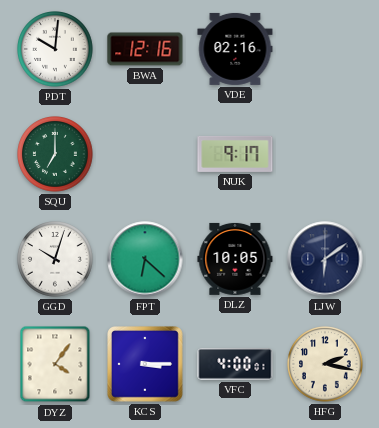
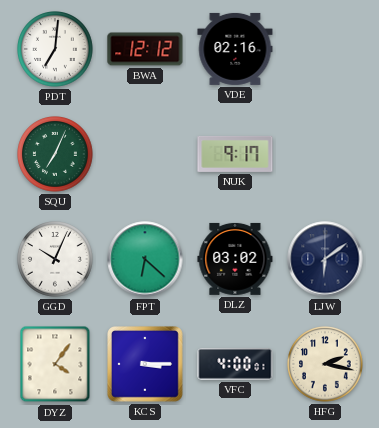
PDT: 10:01 -> 7:01 (56, 50)
BWA: 12:16 -> 12:12 (145, 49)
SQU: 7:00 -> 7:04 (56, 155)
GGD: 10:03 -> 10:04 (56, 260)
DLZ: 10:05 -> 03:02 (235, 259)
